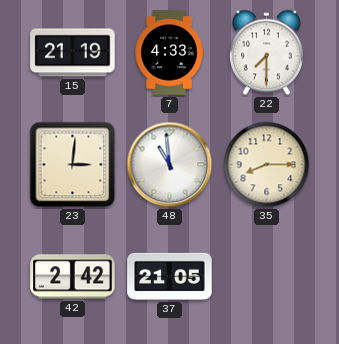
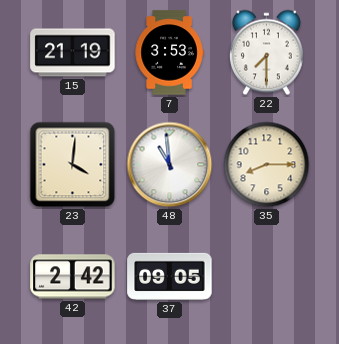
7: 4:33 -> 3:53 (169, 53)
23: 3:01 -> 4:01 (73, 165)
37: 21:05 -> 09:05 (170, 276)
